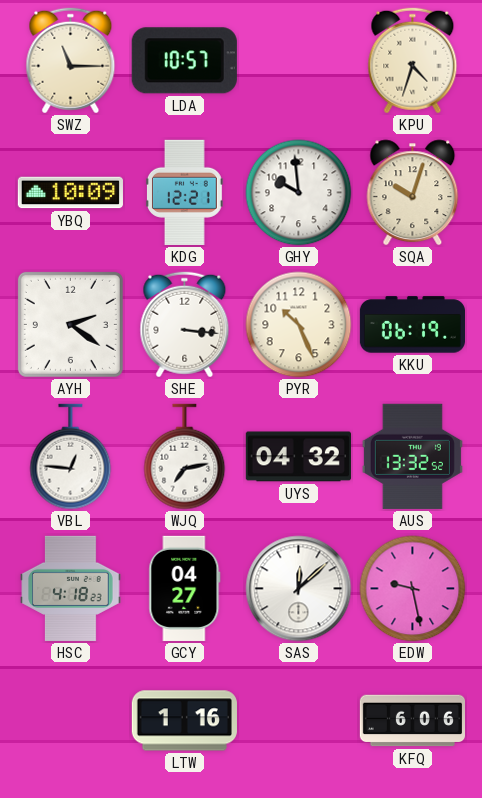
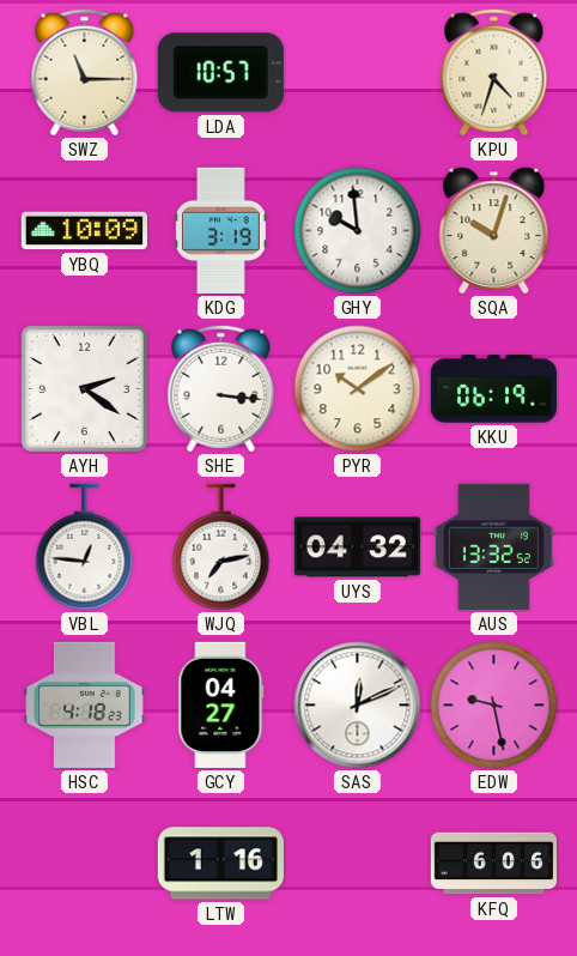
KDG: 12:21 -> 3:19 (220, 230)
PYR: 10:26 -> 10:09 (358, 389)
SAS: 12:08 -> 12:11 (358, 706)
